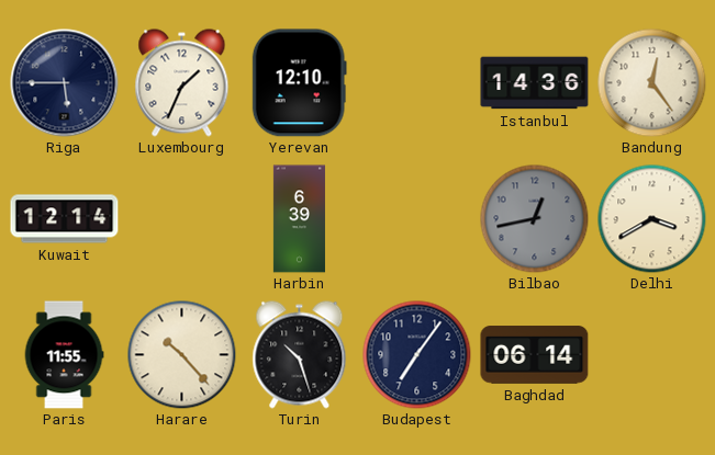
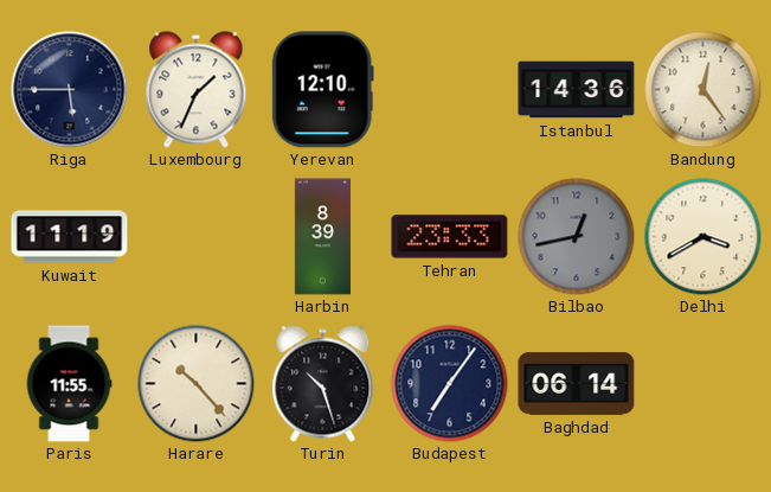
Kuwait: 12:14 -> 11:19 (70, 237)
Harbin: 6:39 -> 8:39 (322, 237)
Tehran: none -> 23:33 (450, 237)
